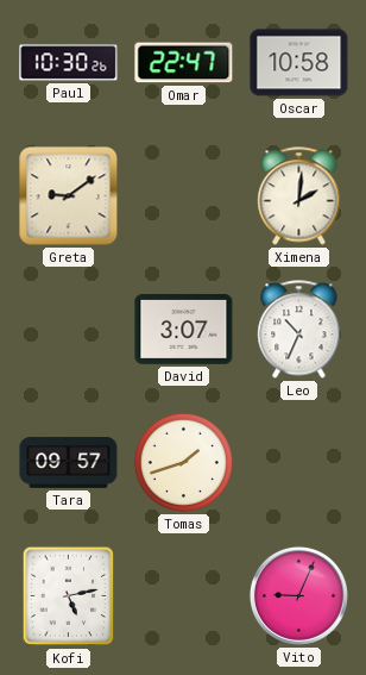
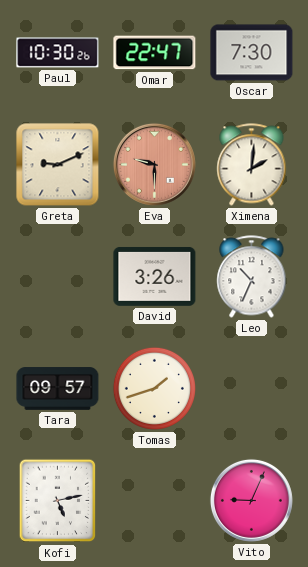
Oscar: 10:58 -> 7:30 (252, 53)
Greta: 9:09 -> 9:11 (58, 165)
Eva: none -> 9:30 (154, 164)
David: 3:07 -> 3:26 (155, 276)
